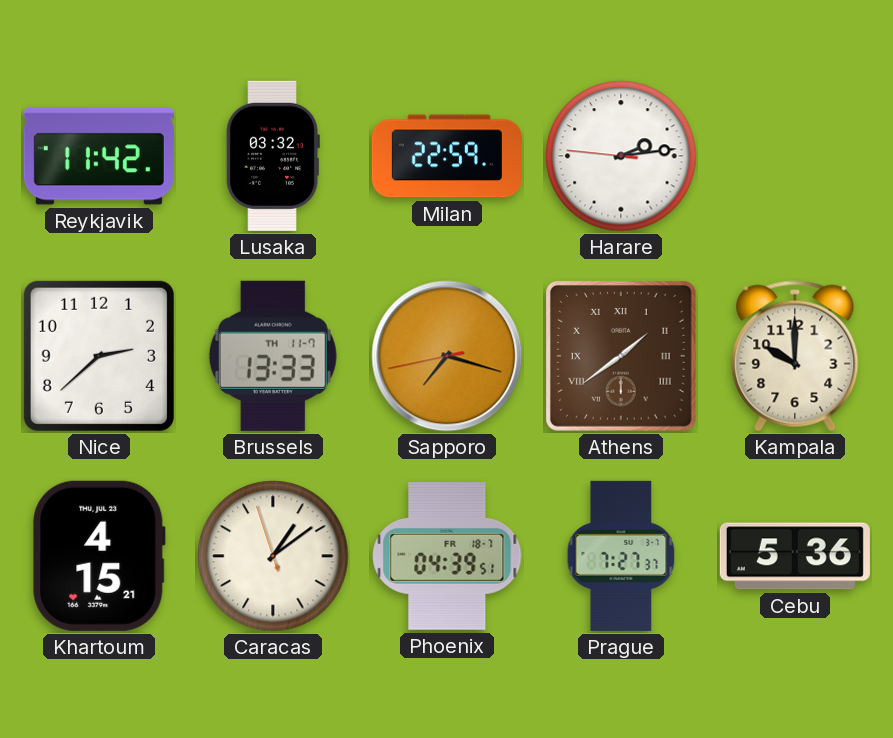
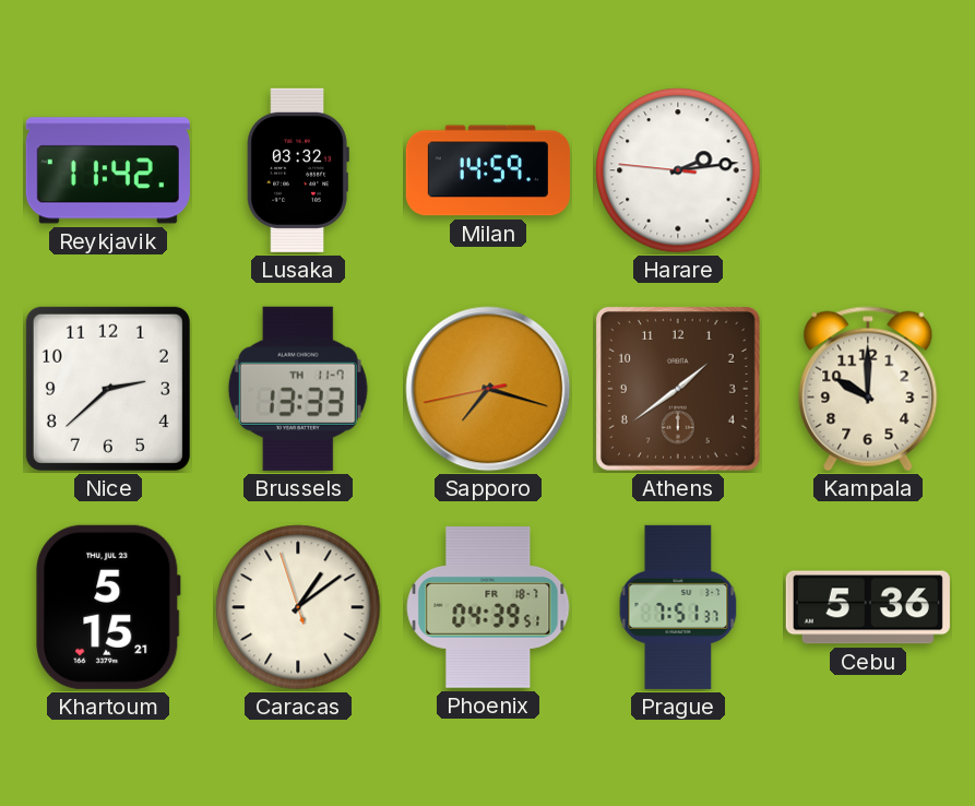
Milan: 22:59 -> 14:59 (488, 170)
Athens numerals: Roman -> Arabic (678, 389)
Khartoum: 4:15 -> 5:15 (108, 607)
Prague: 7:27 -> 7:51 (678, 607)
